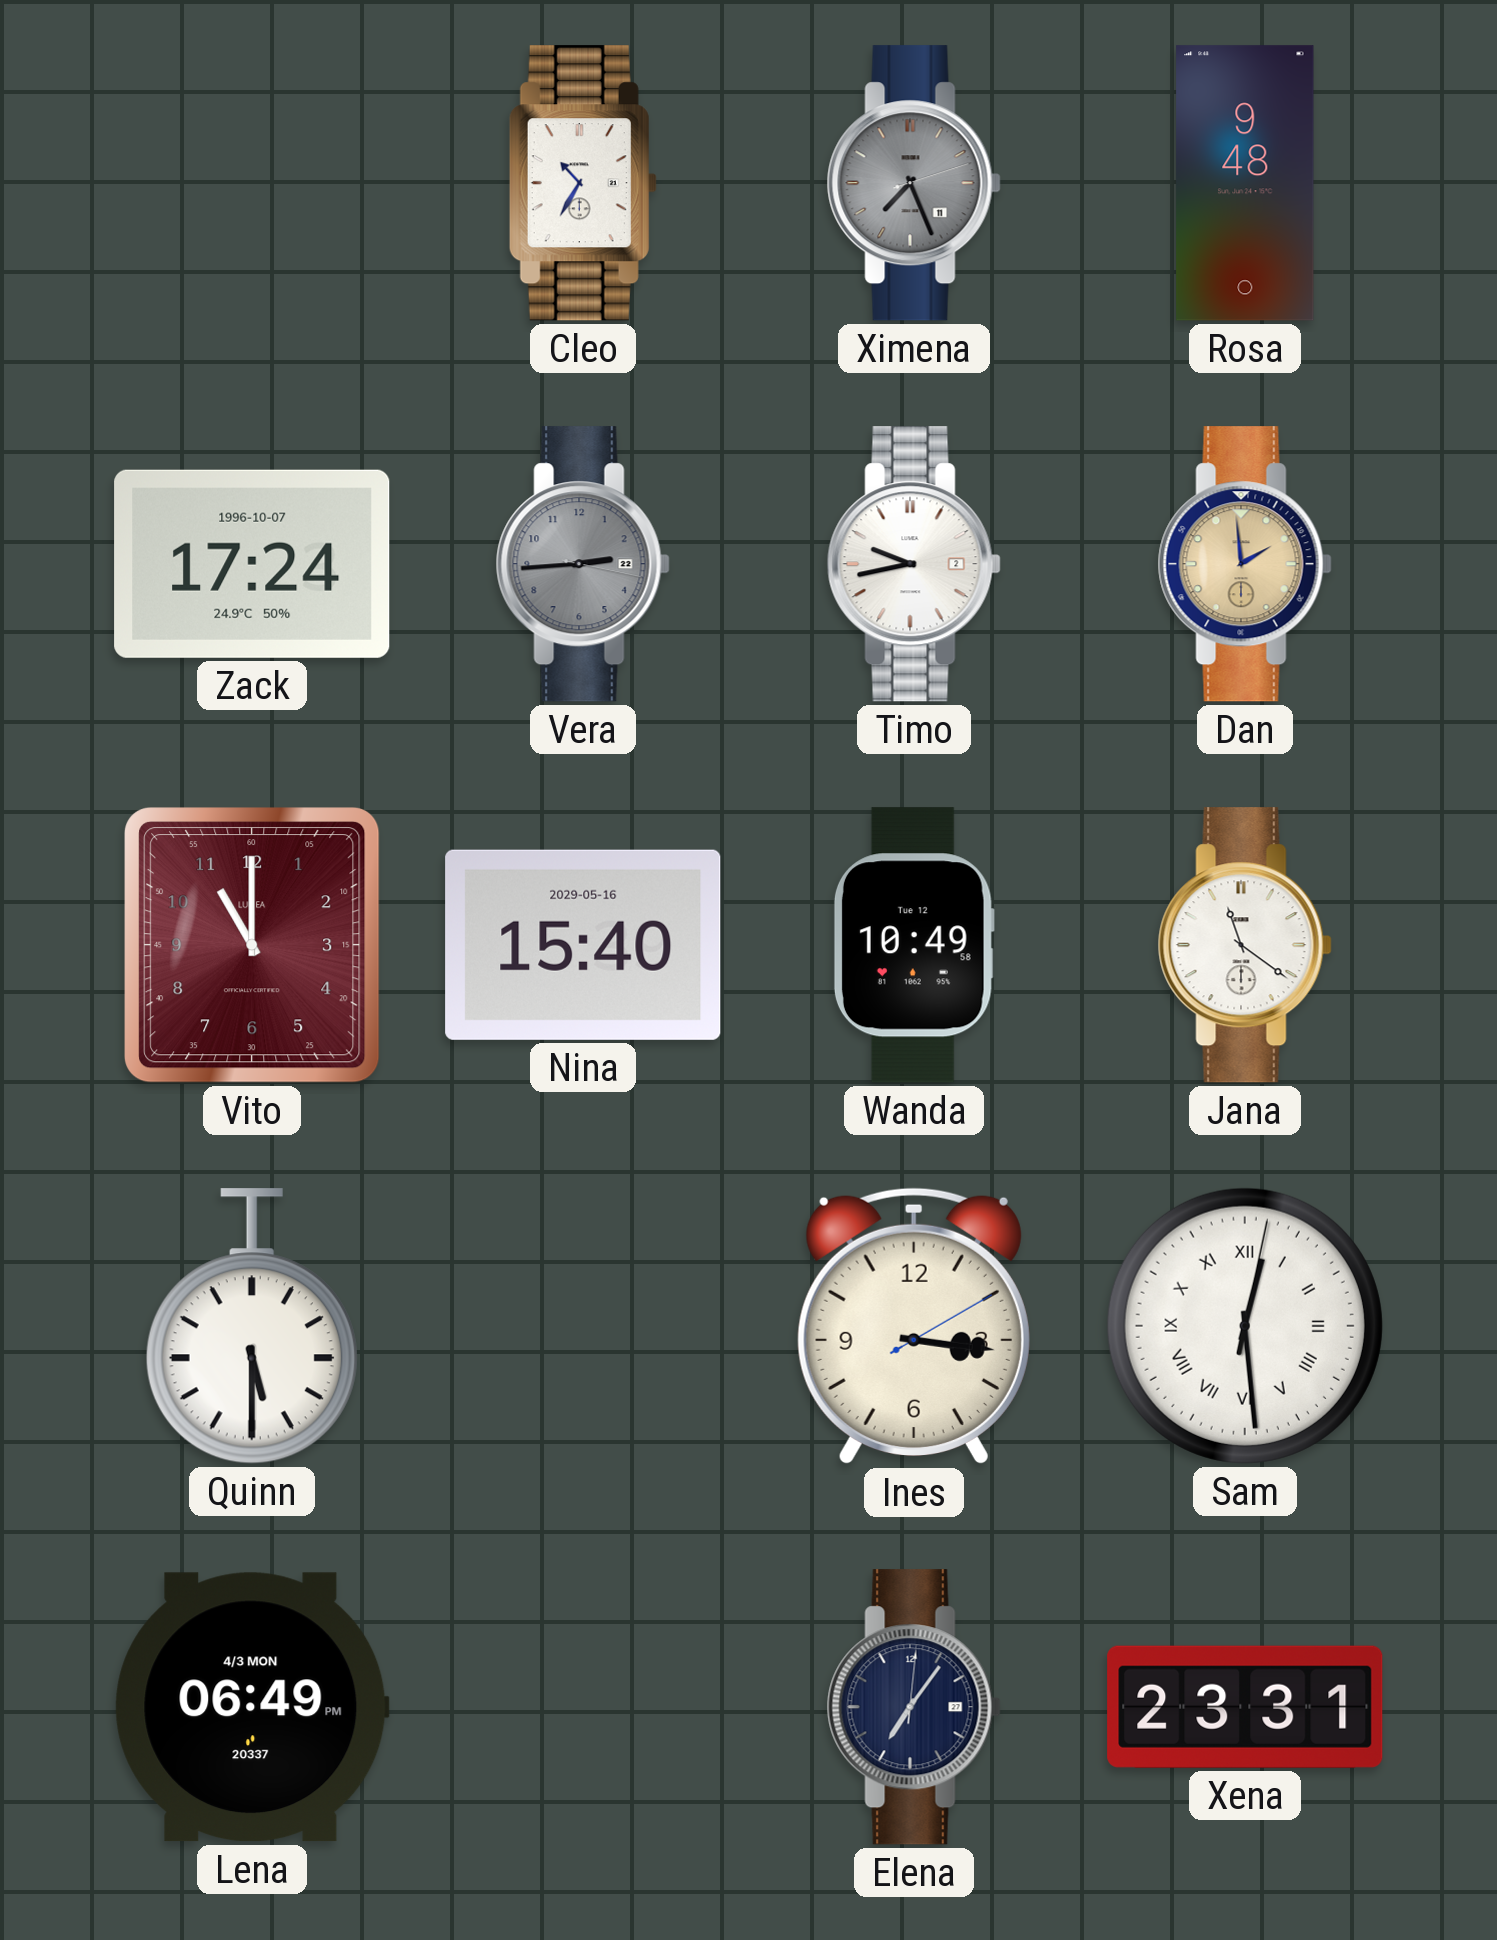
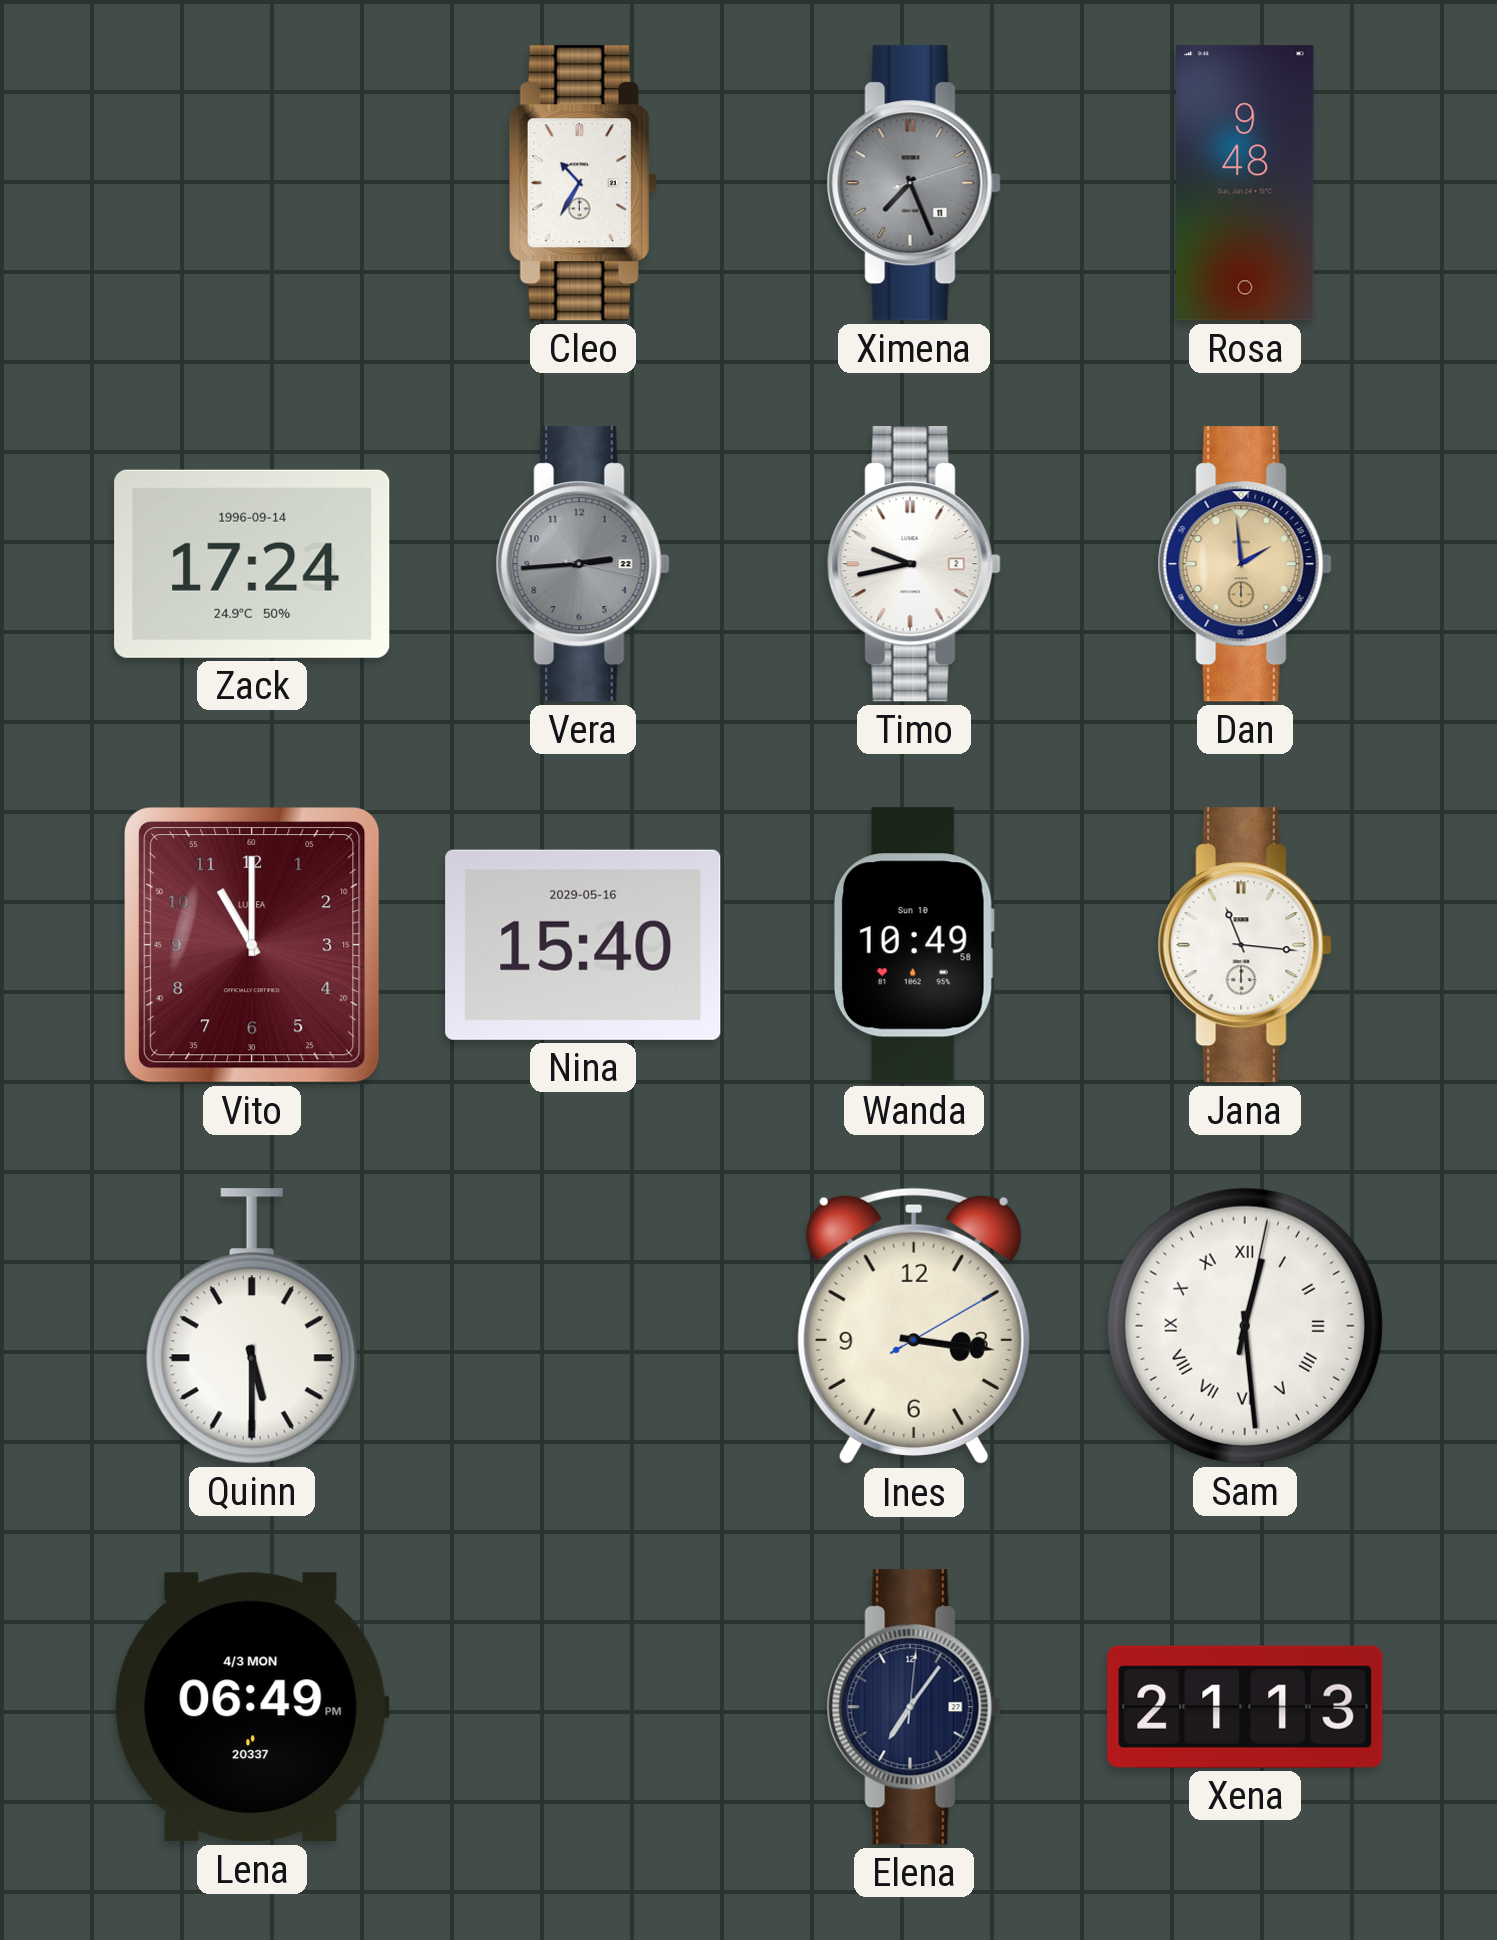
Zack date: 1996-10-07 -> 1996-09-14 (252, 564)
Wanda date: Tue 12 -> Sun 10 (914, 945)
Jana: 11:21 -> 11:16 (1245, 945)
Xena: 23:31 -> 21:13 (1245, 1707)
